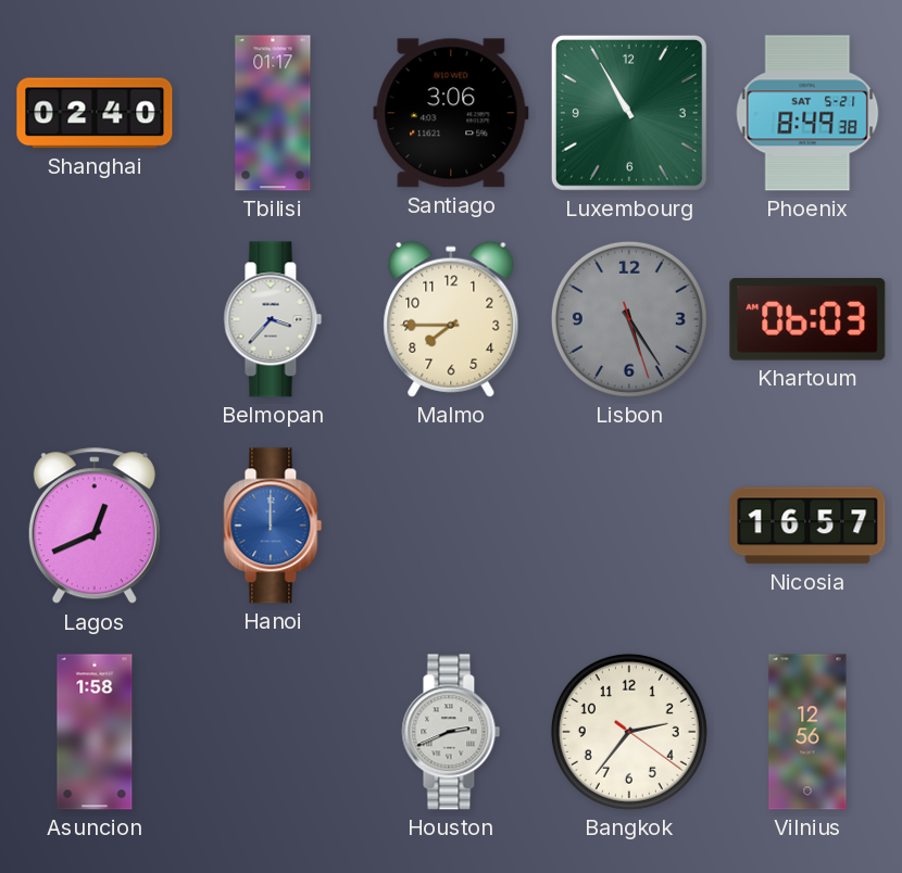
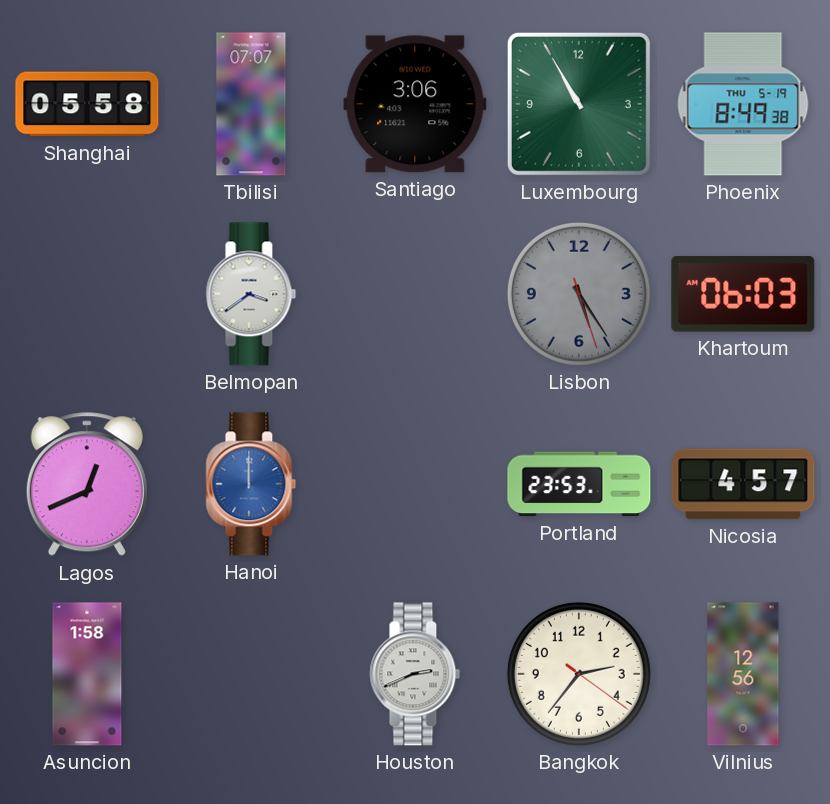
Shanghai: 02:40 -> 05:58 (87, 104)
Tbilisi: 01:17 -> 07:07 (251, 104)
Phoenix date: SAT 5-21 -> THU 5-19 (743, 104)
Belmopan: 3:37 -> 3:39 (251, 294)
Malmo: 7:45 -> none (451, 319)
Portland: none -> 23:53 (579, 484)
Nicosia: 16:57 -> 4:57 (743, 484)
